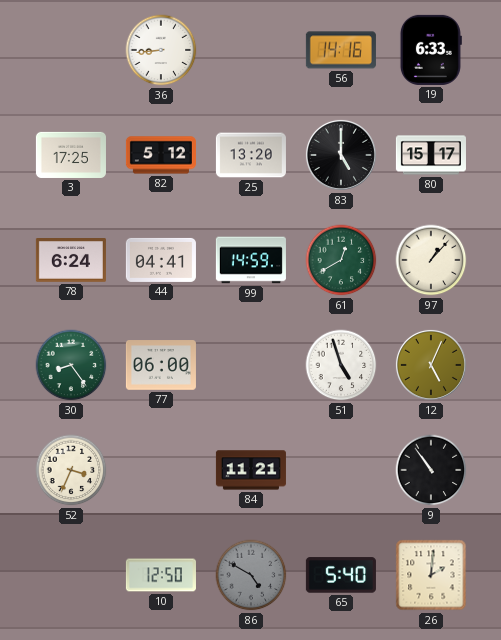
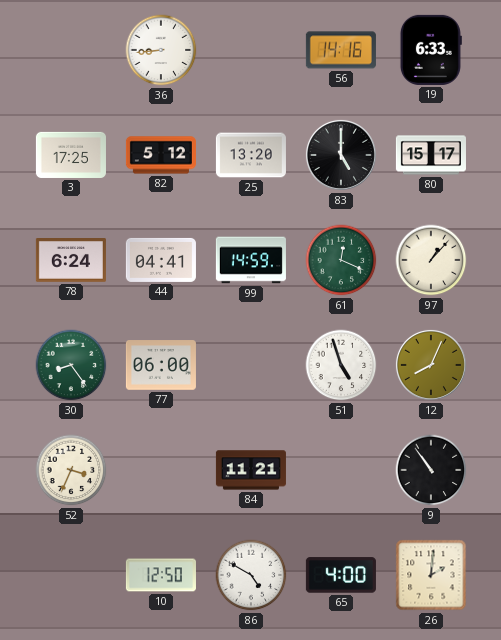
61: 12:40 -> 12:19 (341, 260)
12: 5:04 -> 8:04 (431, 365)
86 dial: grey -> white (251, 575)
65: 5:40 -> 4:00 (341, 575)
